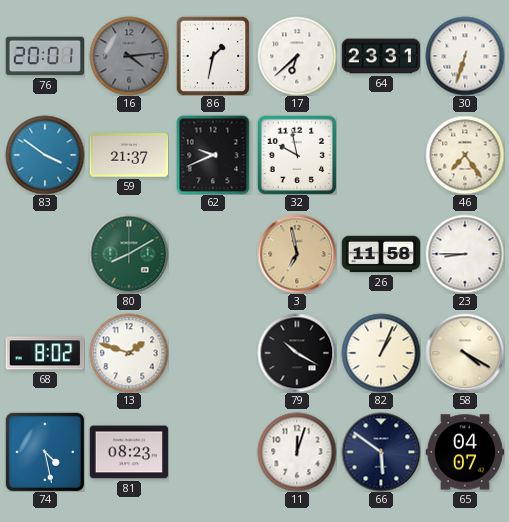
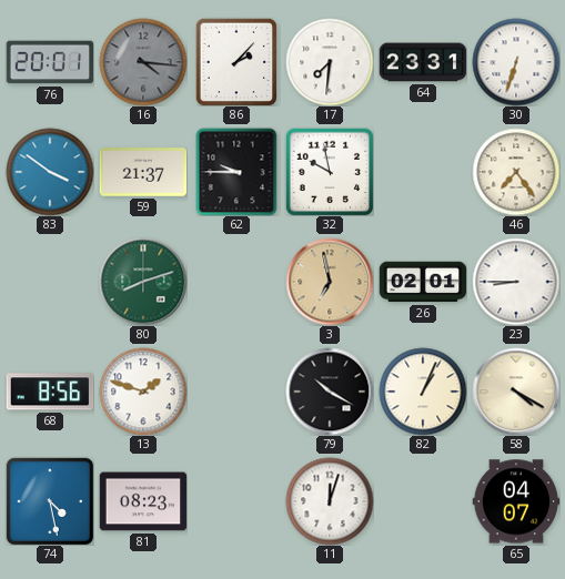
16: 4:14 -> 4:16 (143, 62)
86: 1:32 -> 2:07 (236, 62)
17: 6:38 -> 7:31 (330, 62)
62: 9:41 -> 9:45 (236, 172)
80: 8:10 -> 8:12 (143, 282)
26: 11:58 -> 02:01 (423, 282)
68: 8:02 -> 8:56 (50, 392)
66: 5:51 -> none (381, 452)
